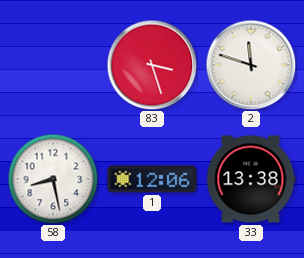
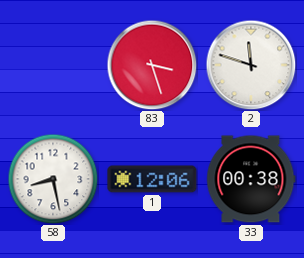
33: 13:38 -> 00:38 (251, 179)
